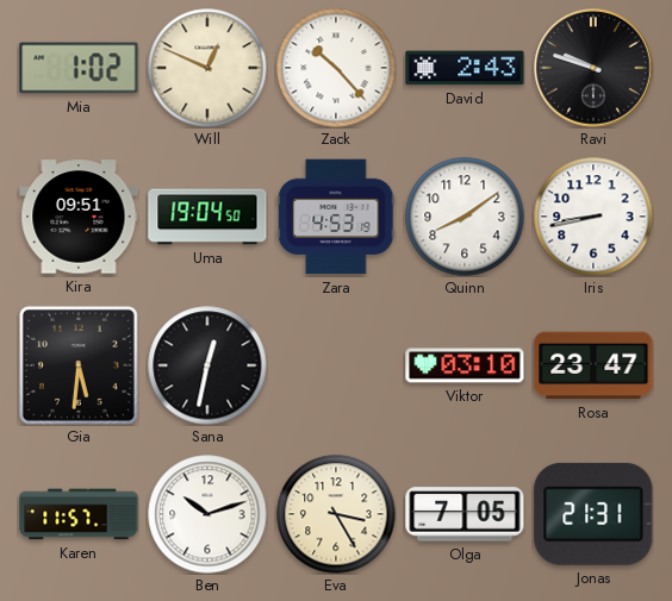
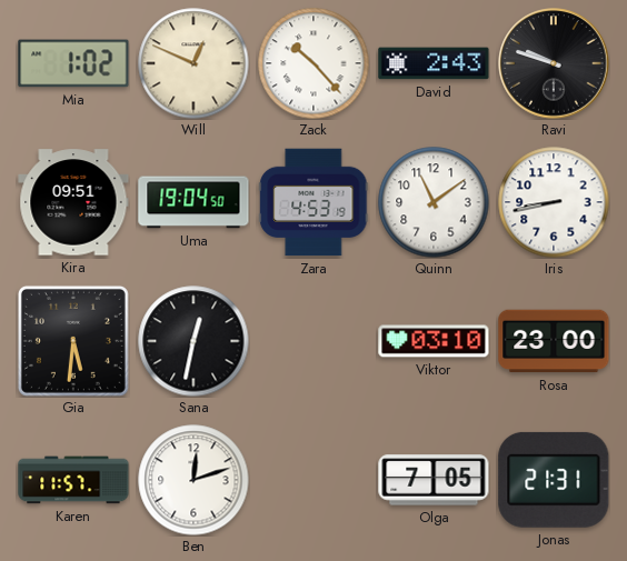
Quinn: 8:09 -> 11:09 (434, 202)
Rosa: 23:47 -> 23:00 (554, 341)
Ben: 10:12 -> 12:12 (193, 480)
Eva: 3:25 -> none (336, 514)
